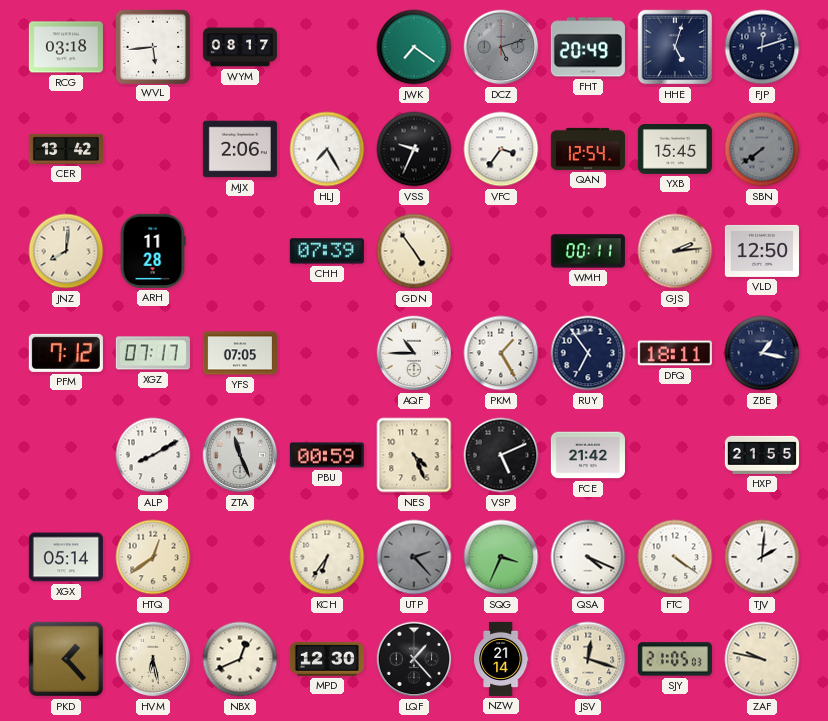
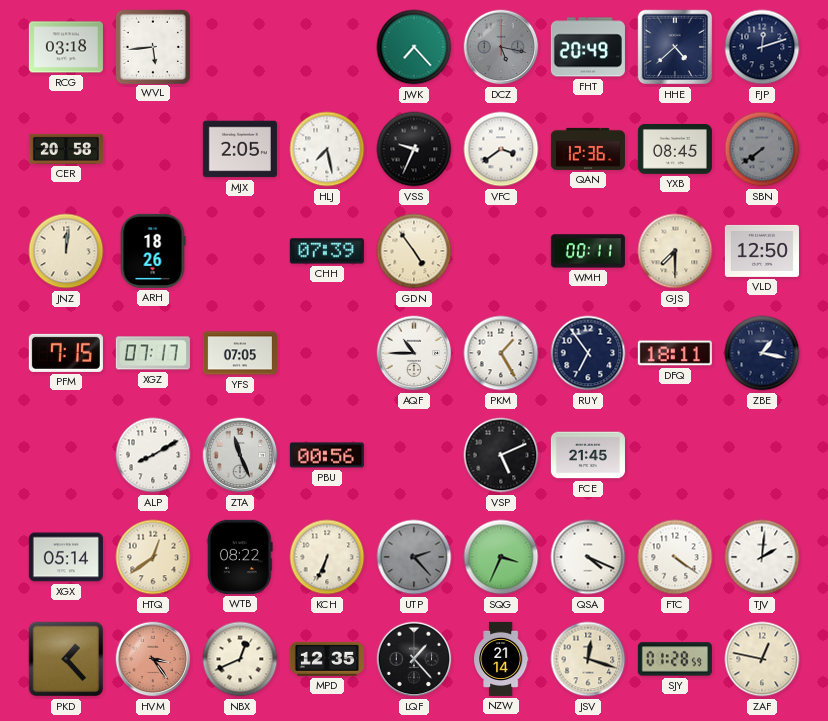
WYM: 08:17 -> none (240, 47)
JWK: 7:21 -> 7:23 (414, 47)
DCZ: 5:12 -> 5:17 (501, 47)
HHE: 5:03 -> 4:38 (675, 47)
CER: 13:42 -> 20:58 (66, 149)
MJX: 2:06 -> 2:05 (240, 149)
HLJ: 7:25 -> 7:28 (327, 149)
VFC: 3:36 -> 3:39 (501, 149)
QAN: 12:54 -> 12:36 (588, 149)
YXB: 15:45 -> 08:45 (675, 150)
JNZ: 8:01 -> 12:01 (66, 251)
ARH: 11:28 -> 18:26 (153, 251)
GJS: 2:14 -> 7:30 (675, 251)
PFM: 7:12 -> 7:15 (66, 353)
PBU: 00:59 -> 00:56 (327, 455)
NES: 4:26 -> none (414, 455)
FCE: 21:42 -> 21:45 (588, 455)
HXP: 21:55 -> none (762, 455)
WTB: none -> 08:22 (241, 557)
KCH: 6:36 -> 6:34 (327, 557)
HVM: 6:28 -> 3:24 (153, 659)
HVM dial: cream -> salmon (153, 659)
MPD: 12:30 -> 12:35 (327, 659)
SJY: 21:05 -> 01:28 (675, 659)
ZAF: 9:47 -> 12:47 (762, 659)
